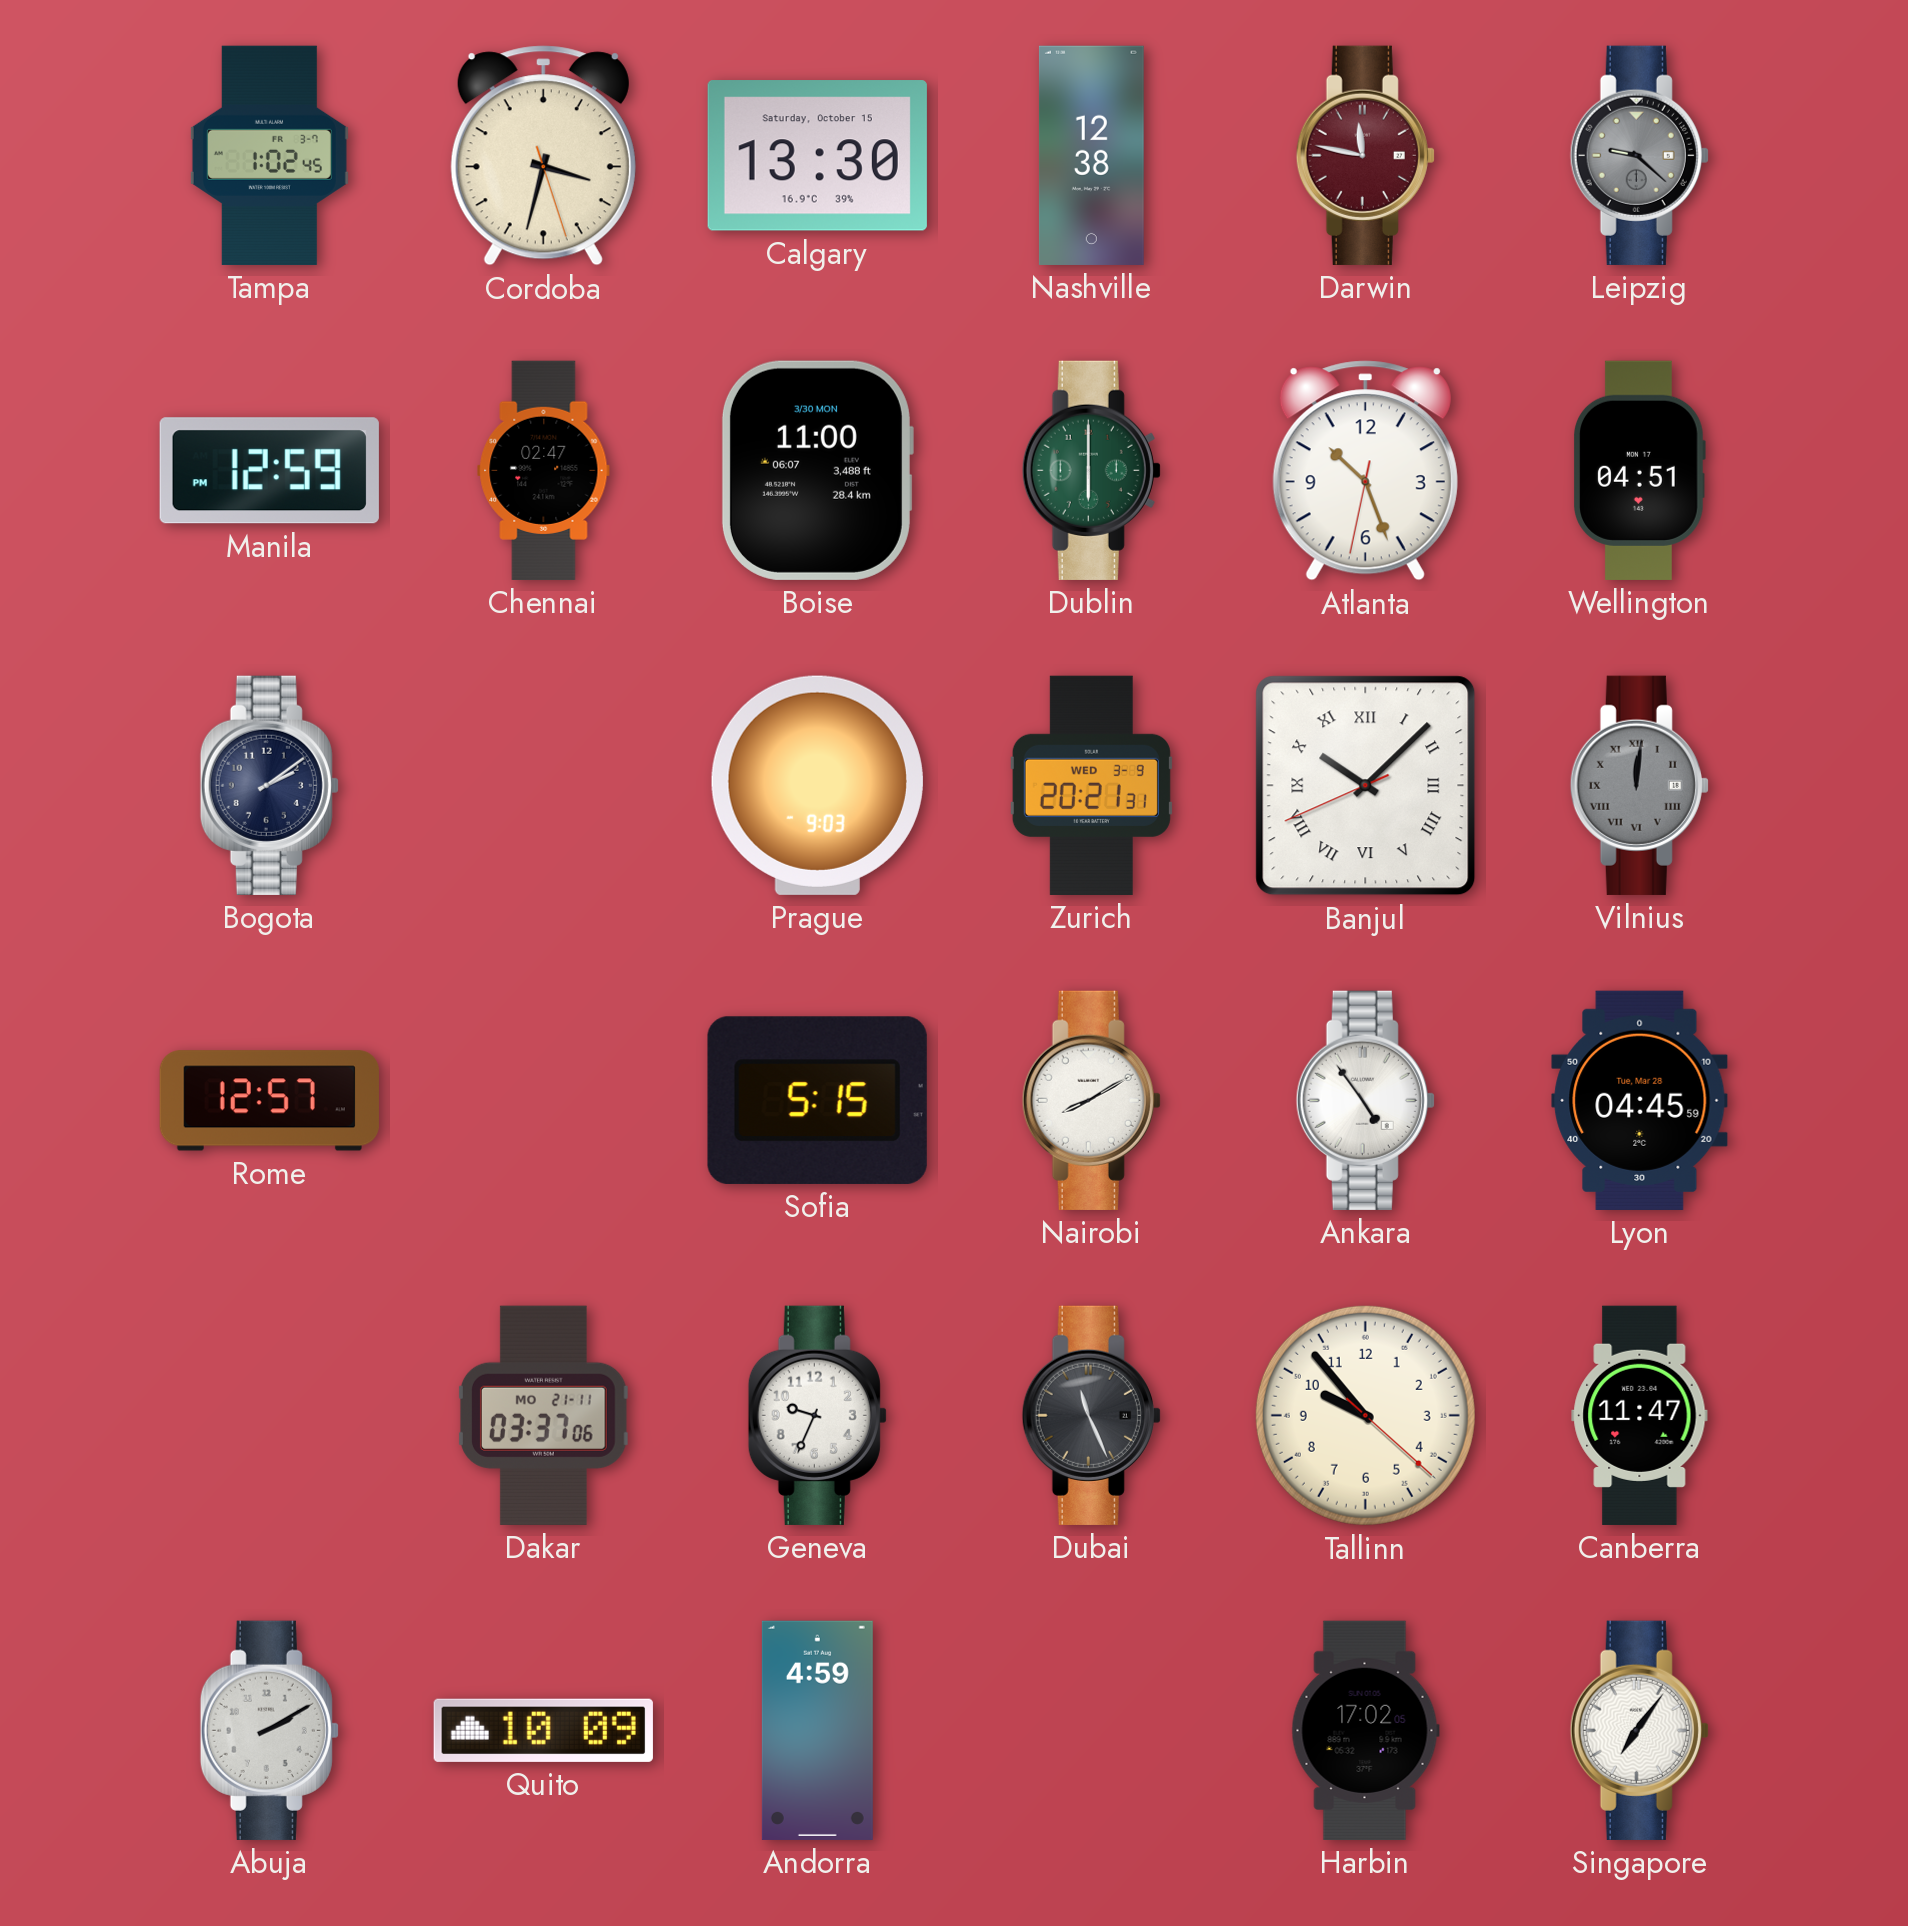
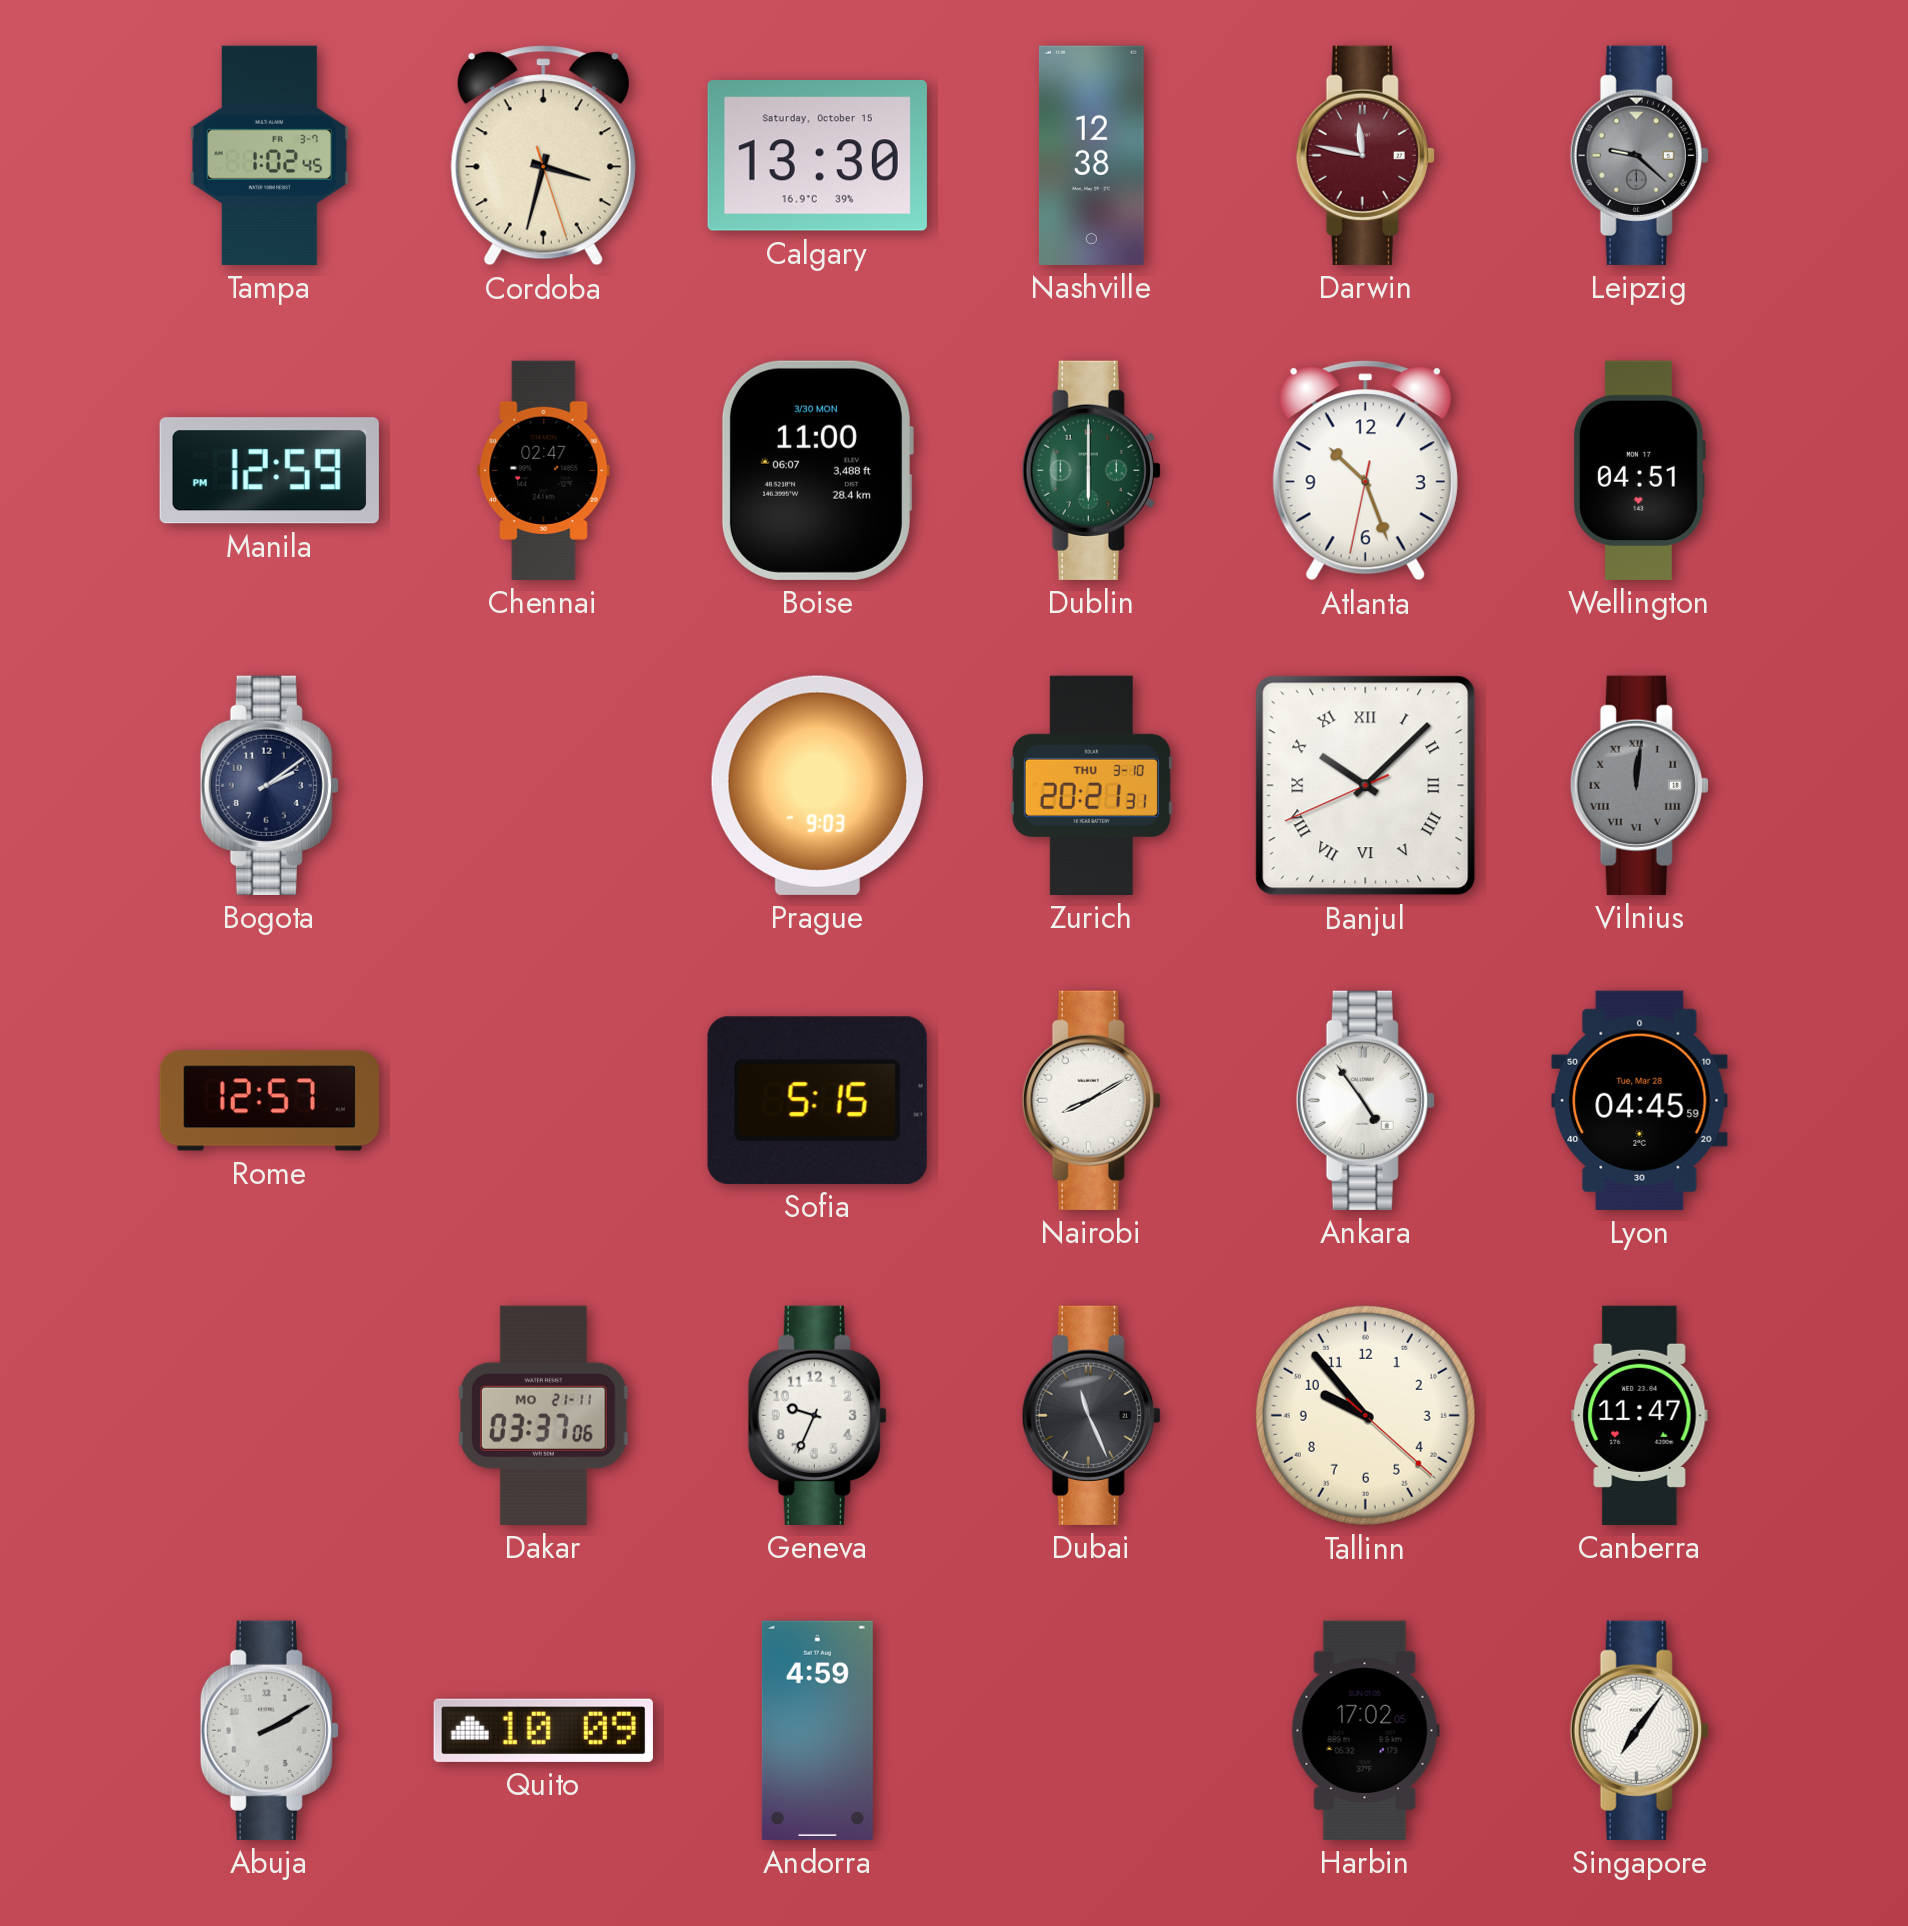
Zurich date: WED 3-9 -> THU 3-10 (1091, 785)
